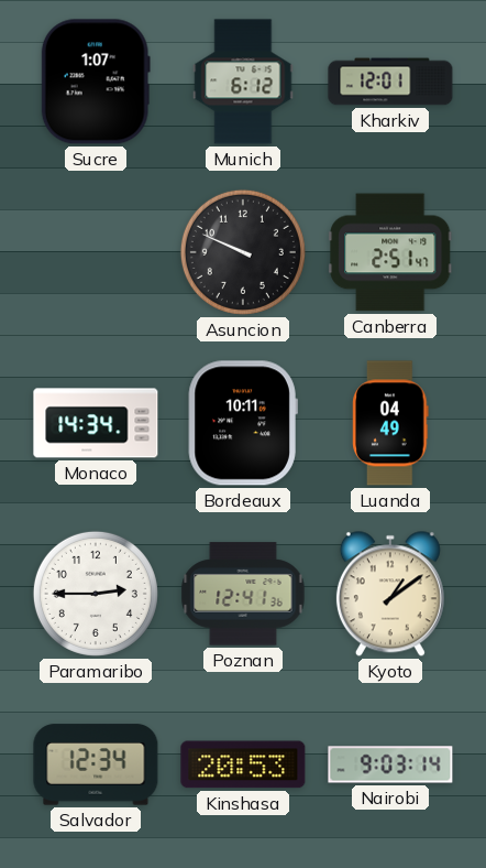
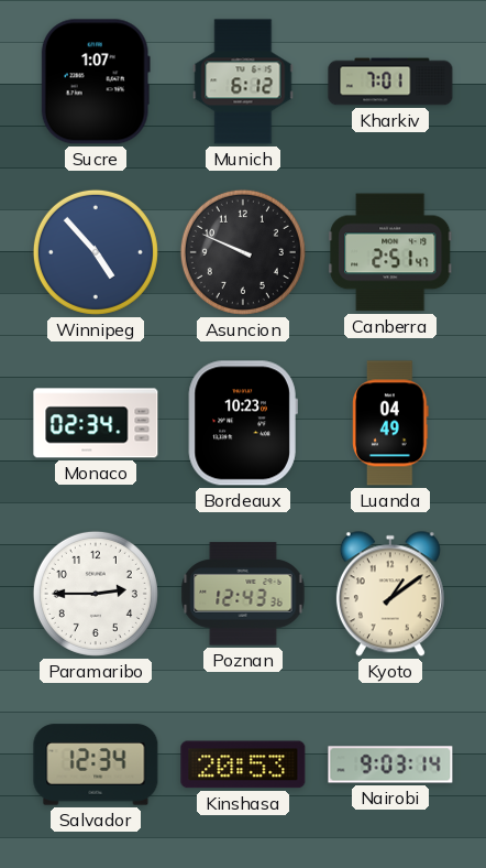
Kharkiv: 12:01 -> 7:01 (390, 82)
Winnipeg: none -> 4:53 (96, 252)
Monaco: 14:34 -> 02:34 (96, 423)
Bordeaux: 10:11 -> 10:23 (243, 423)
Poznan: 12:41 -> 12:43 (243, 594)
